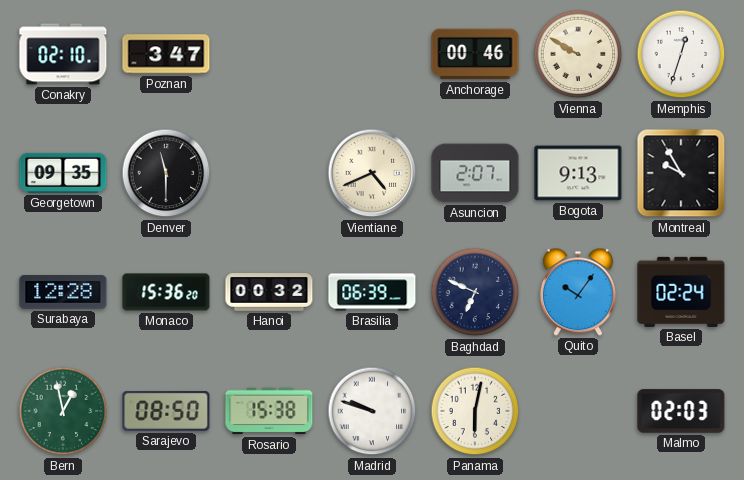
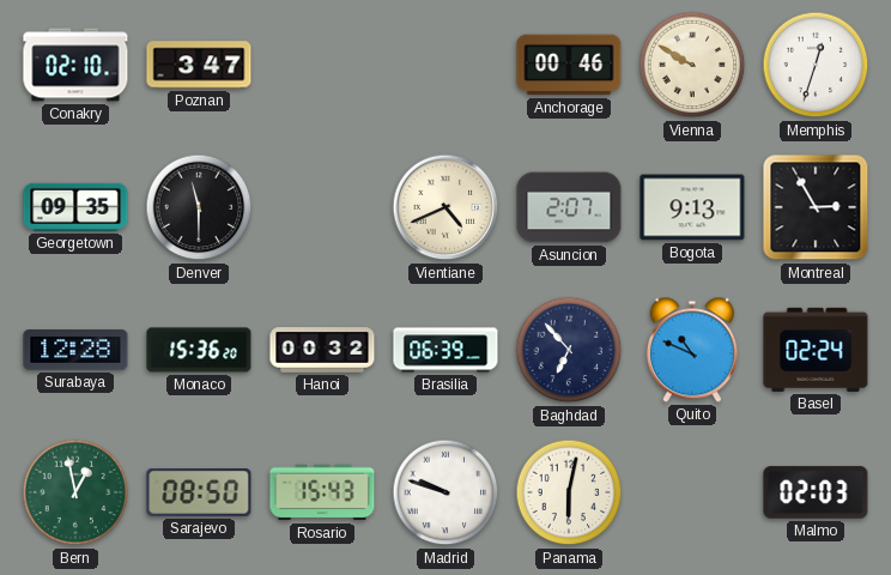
Montreal: 9:55 -> 2:55 (816, 207)
Baghdad: 6:49 -> 6:53 (569, 350)
Quito: 10:06 -> 10:49 (692, 350)
Rosario: 15:38 -> 15:43 (322, 492)
